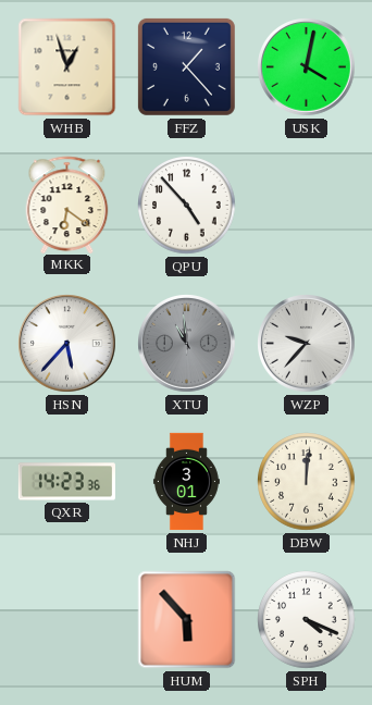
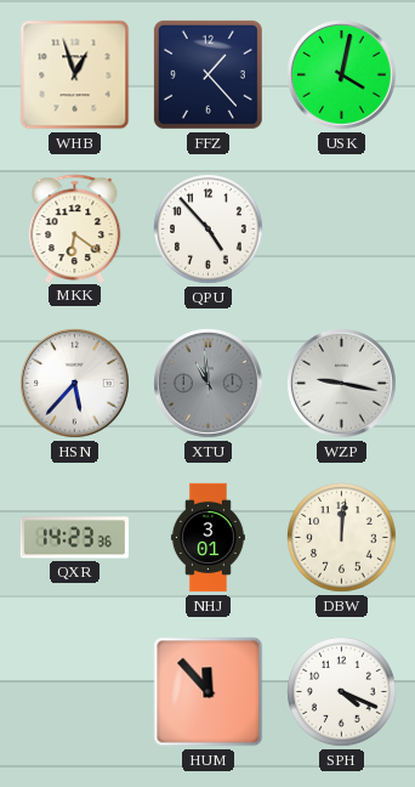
WZP: 9:37 -> 9:17 (342, 384)
HUM: 5:53 -> 11:53 (209, 692)
